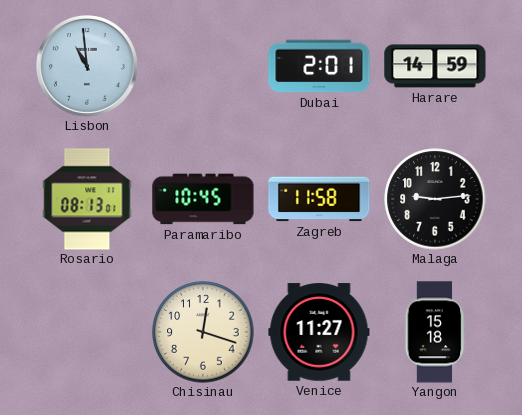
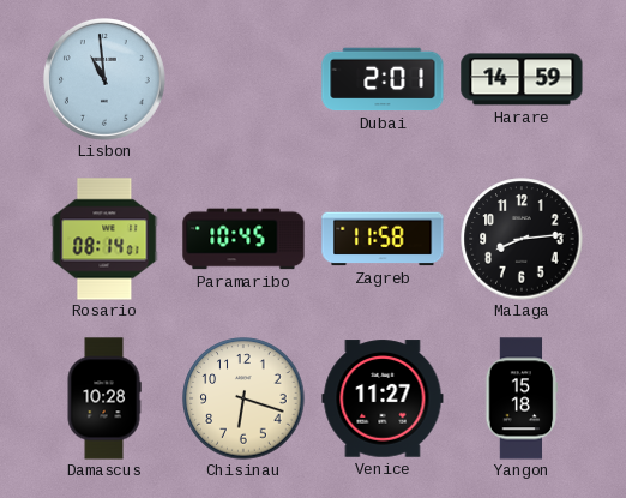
Rosario: 08:13 -> 08:14 (104, 239)
Malaga: 9:14 -> 8:14 (522, 239)
Damascus: none -> 10:28 (104, 398)
Chisinau: 12:18 -> 6:18 (243, 398)
